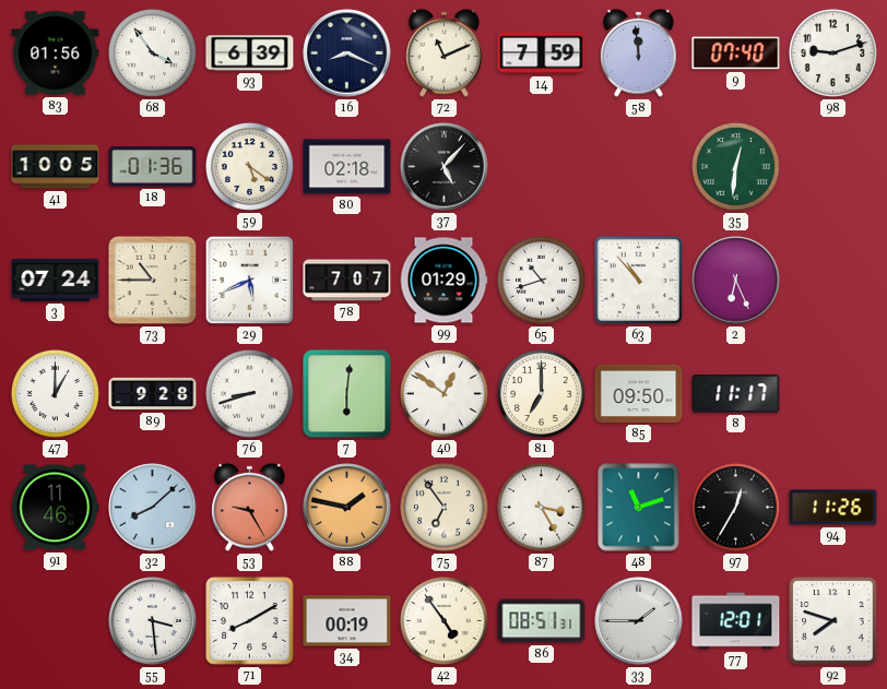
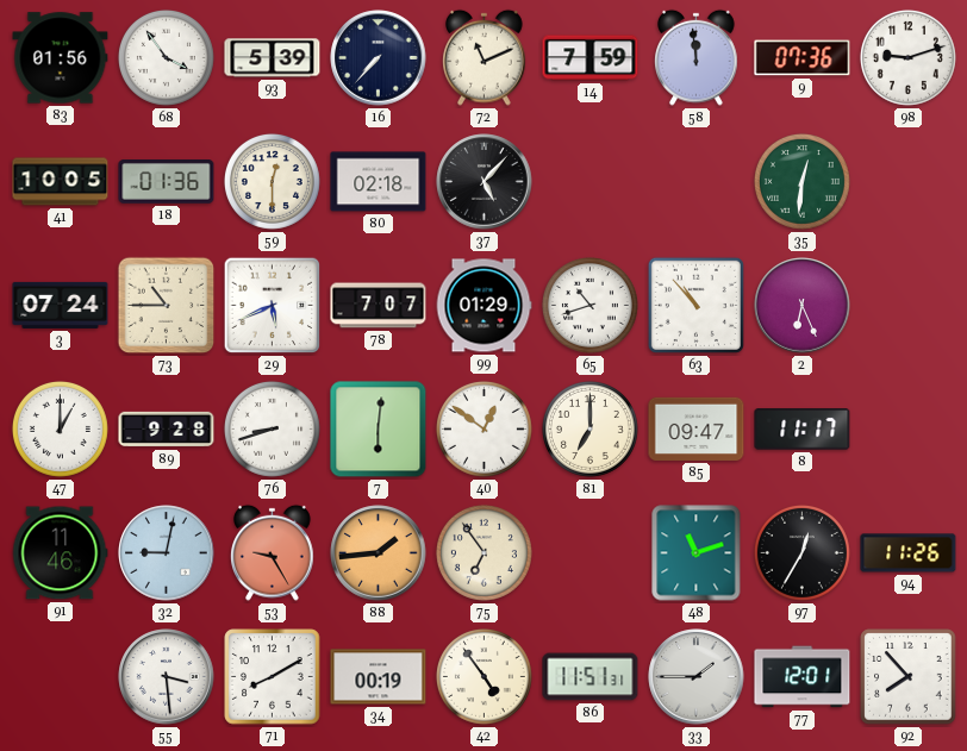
93: 6:39 -> 5:39 (273, 58)
16: 8:19 -> 7:37 (379, 58)
9: 07:40 -> 07:36 (803, 58)
59: 5:21 -> 12:30 (272, 181)
85: 09:50 -> 09:47 (697, 428)
32: 8:08 -> 9:02 (167, 553)
88: 1:47 -> 1:44 (379, 553)
87: 3:25 -> none (541, 507)
86: 08:51 -> 11:51 (591, 677)
92: 7:48 -> 7:53 (909, 677)
